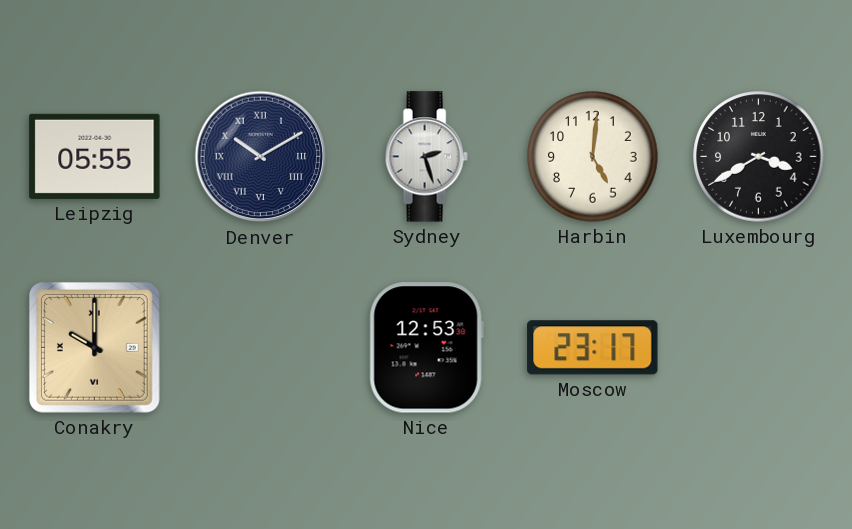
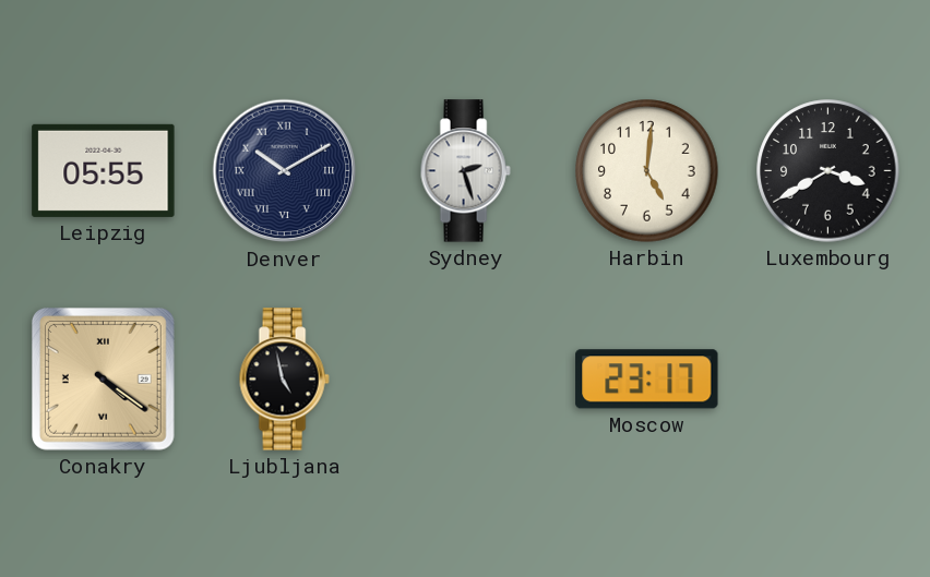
Conakry: 10:00 -> 4:21 (103, 378)
Ljubljana: none -> 4:58 (284, 380)
Nice: 12:53 -> none (426, 348)
